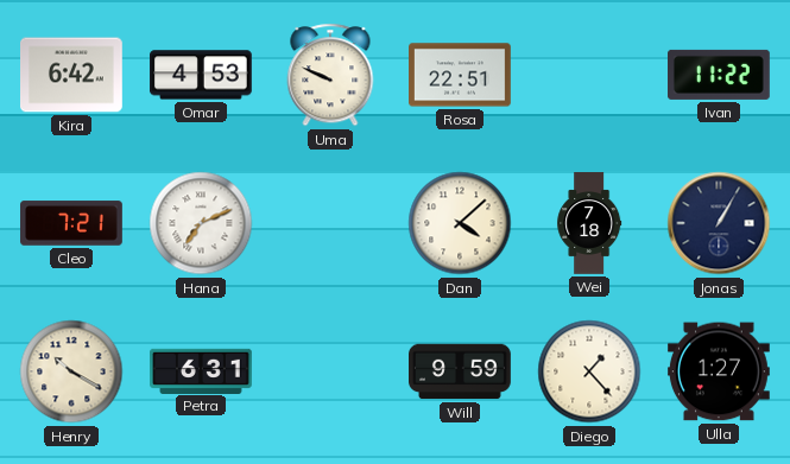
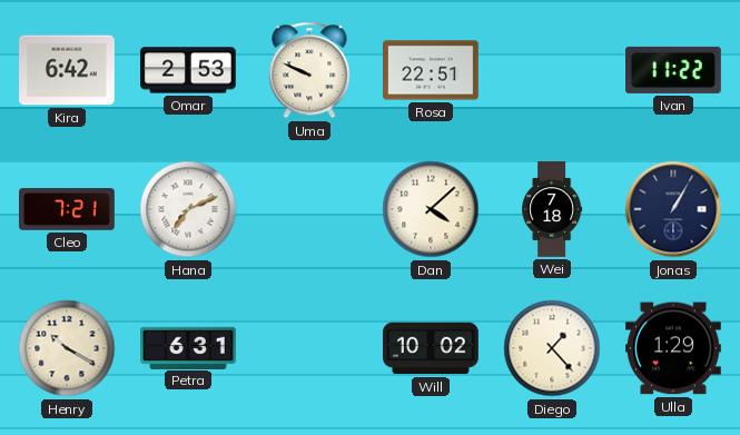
Omar: 4:53 -> 2:53 (189, 70)
Will: 9:59 -> 10:02 (432, 348)
Ulla: 1:27 -> 1:29 (674, 348)
